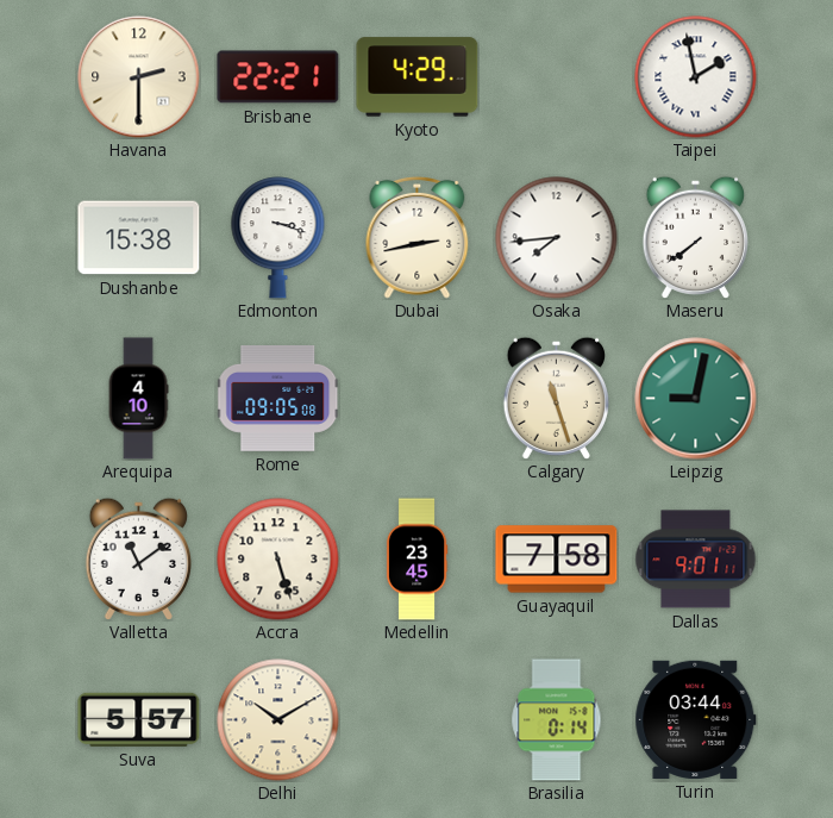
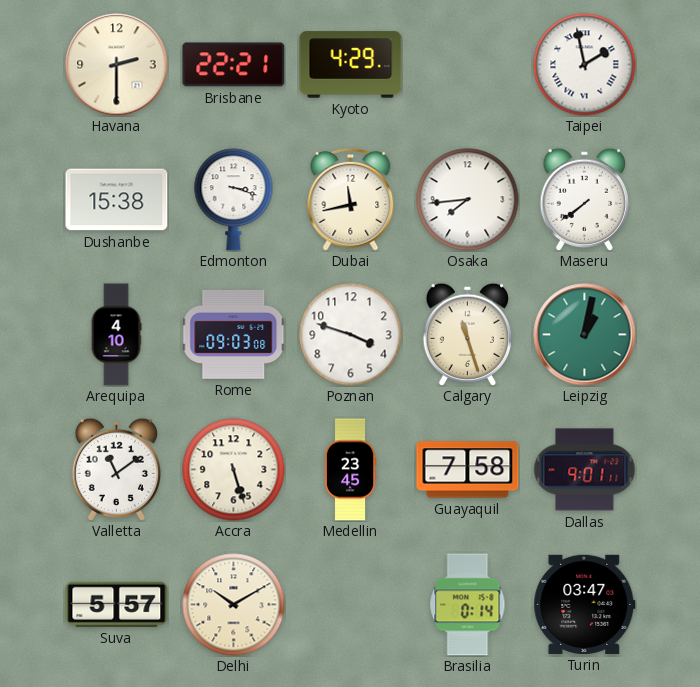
Dubai: 2:43 -> 11:43 (351, 199)
Rome: 09:05 -> 09:03 (234, 334)
Poznan: none -> 3:48 (351, 335)
Leipzig: 9:02 -> 1:02 (585, 335)
Turin: 03:44 -> 03:47 (585, 604)
